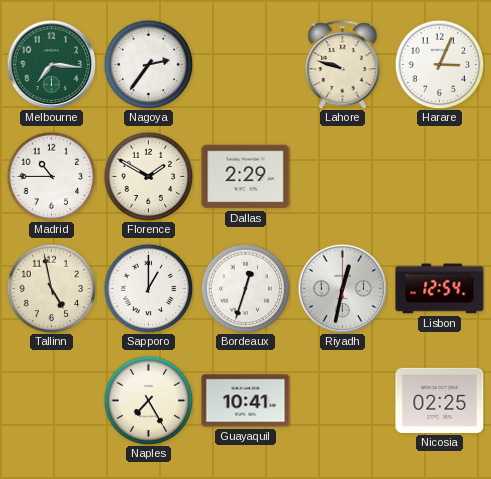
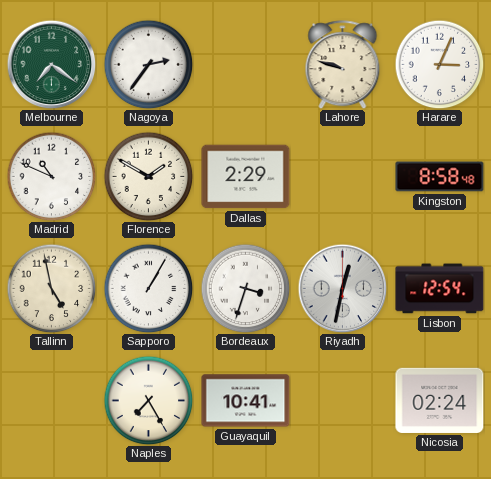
Melbourne: 7:16 -> 7:21 (51, 64)
Madrid: 10:45 -> 10:49 (51, 176)
Kingston: none -> 8:58 (440, 177)
Sapporo: 1:00 -> 1:05 (148, 288)
Bordeaux: 12:33 -> 3:33 (245, 288)
Nicosia: 02:25 -> 02:24 (440, 400)
